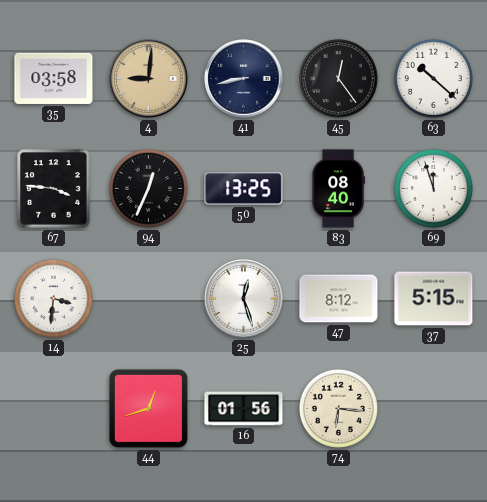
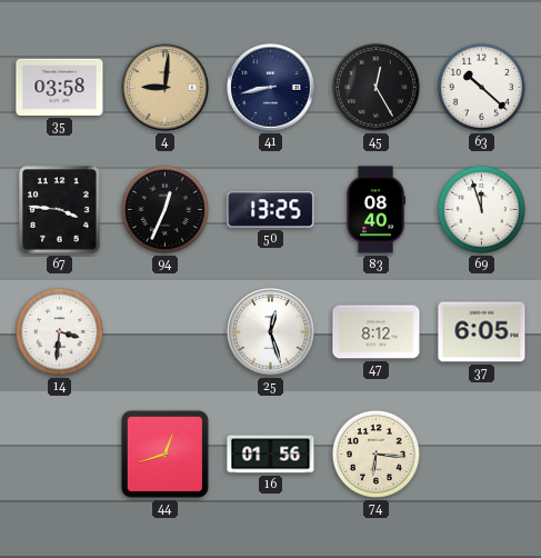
45: 12:24 -> 12:25 (375, 87)
37: 5:15 -> 6:05 (482, 332)
